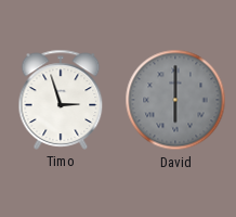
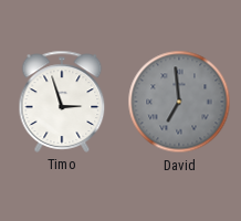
David: 6:00 -> 6:59 (179, 102)
